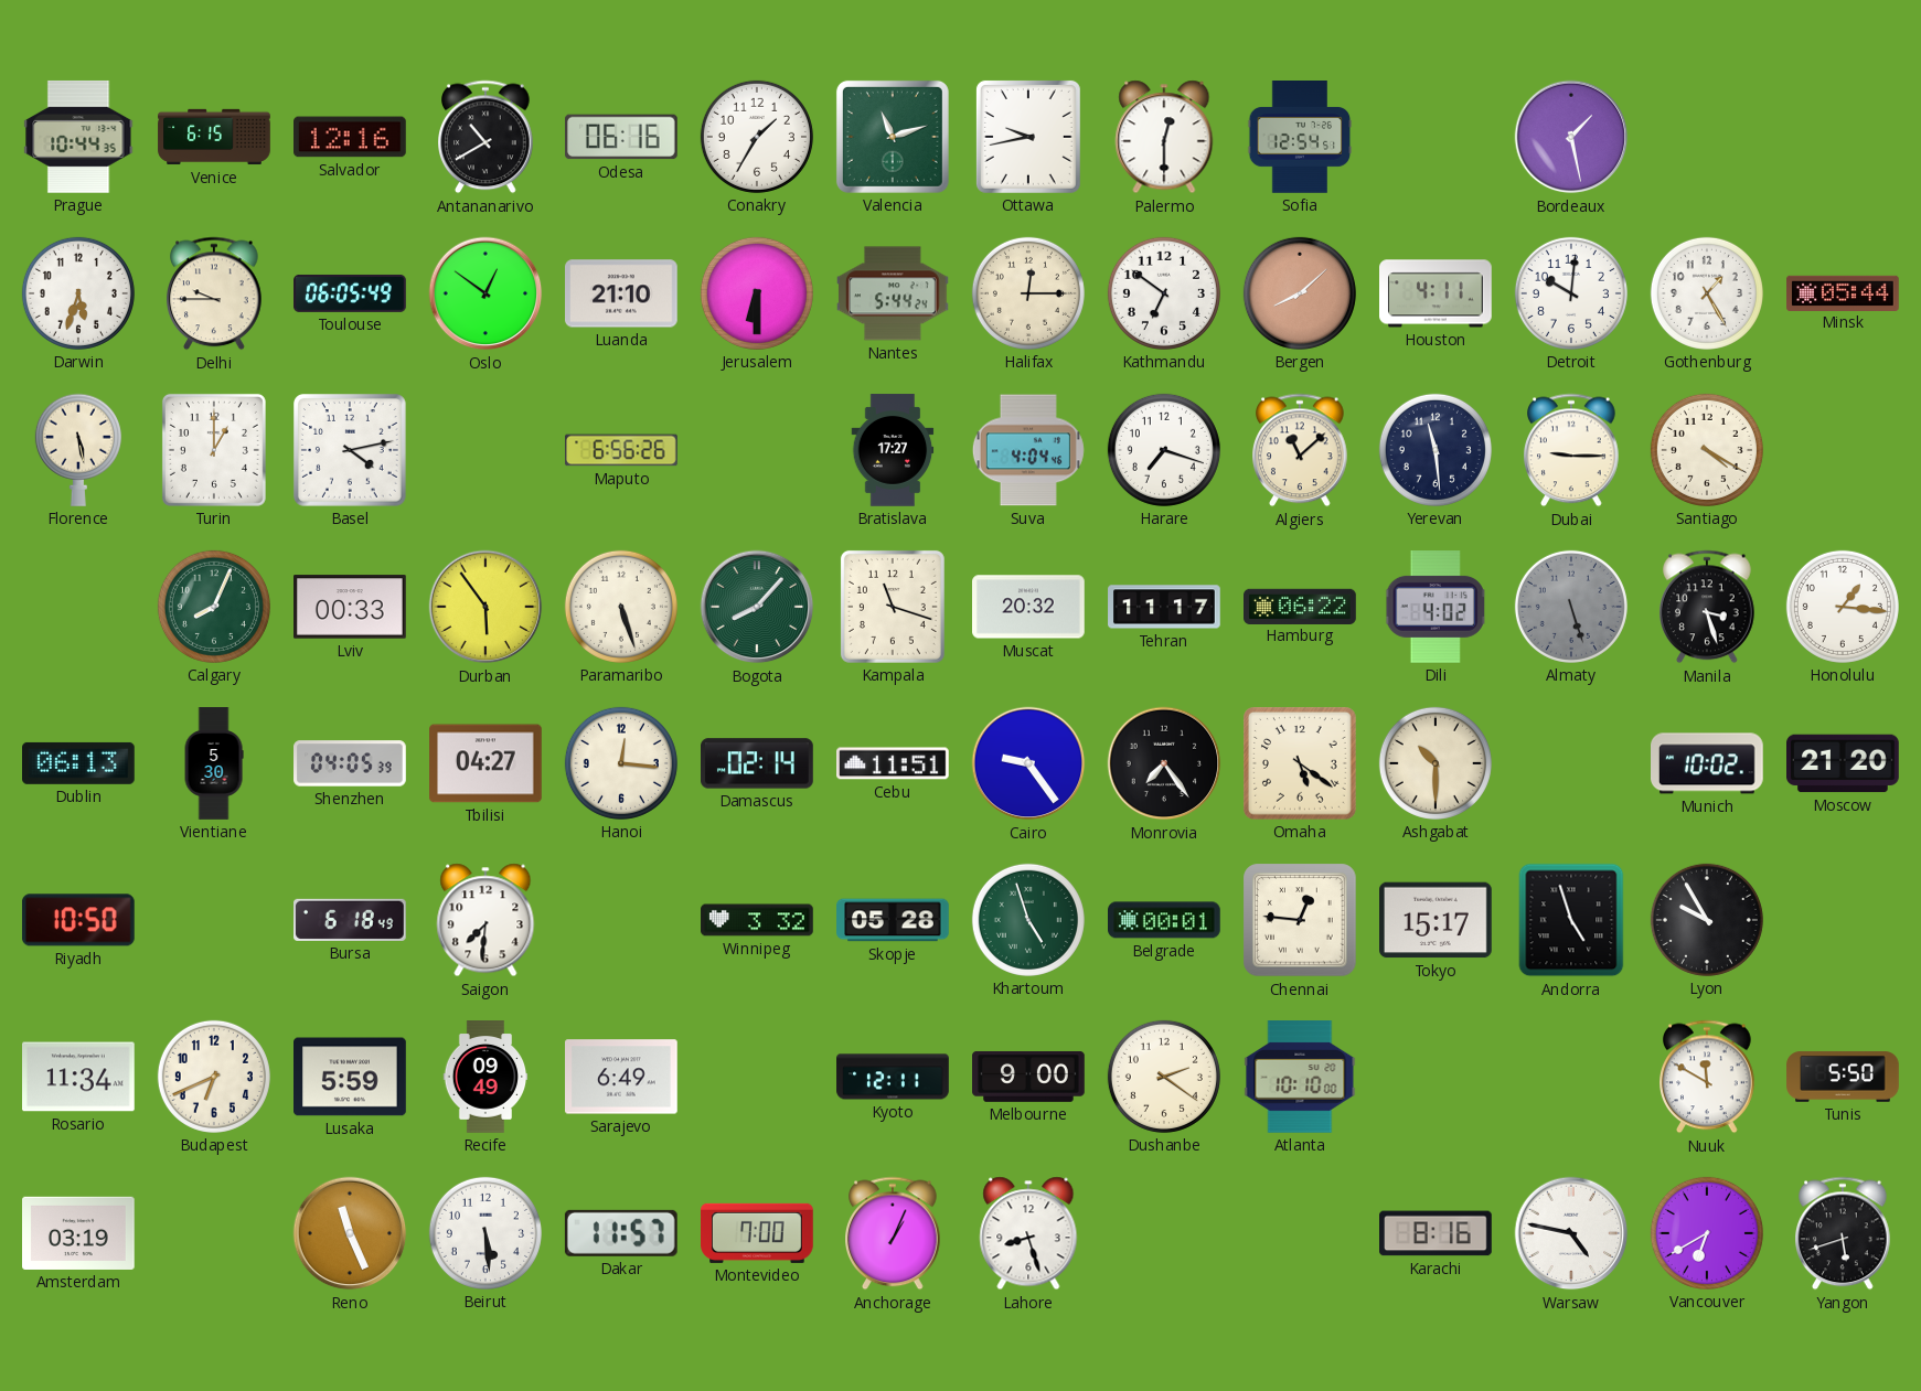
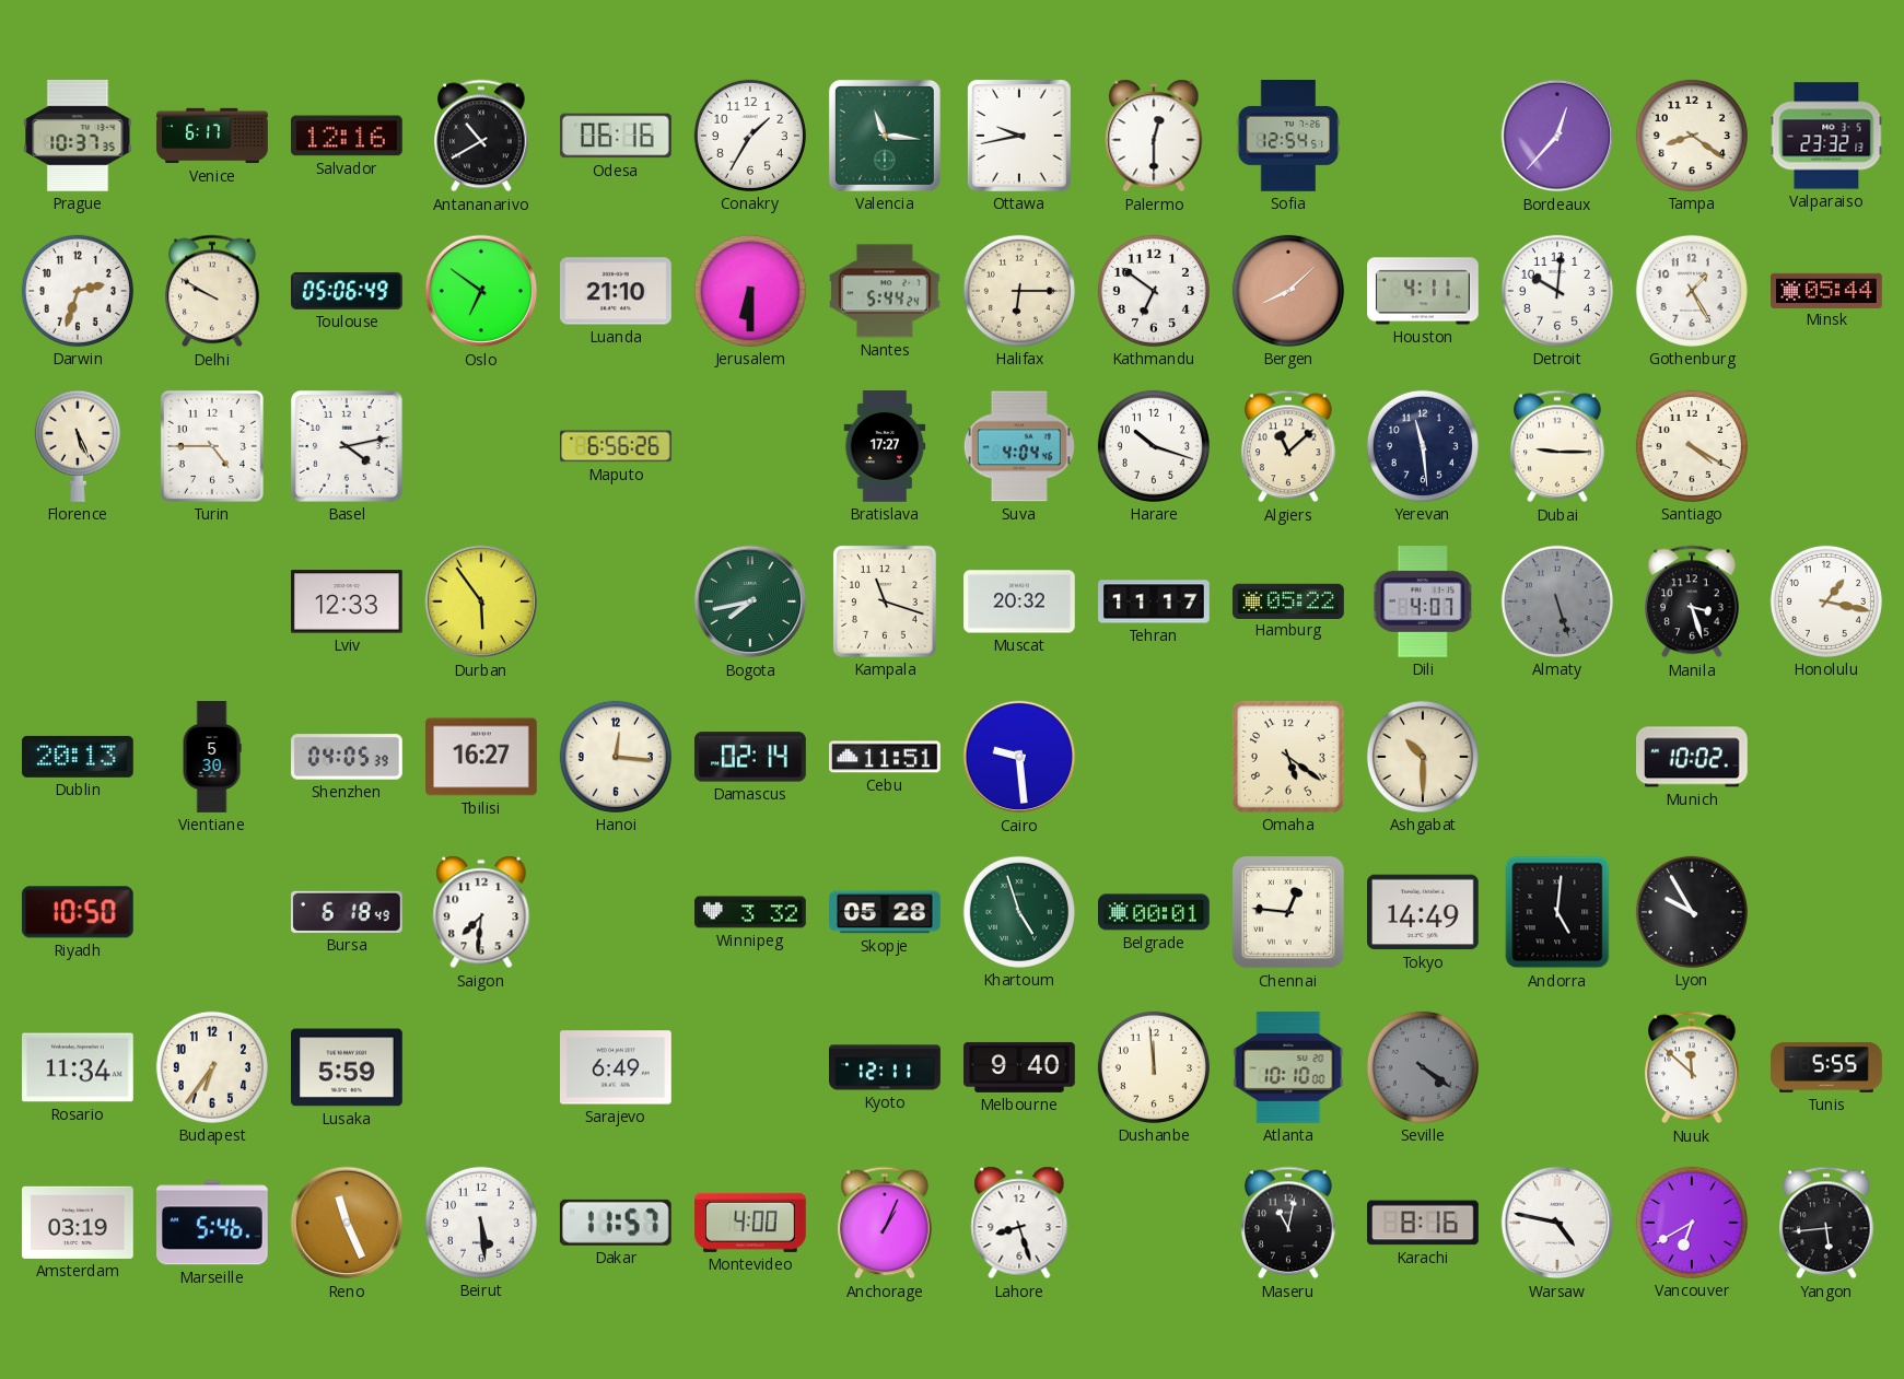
Prague: 10:44 -> 10:37 (78, 136)
Venice: 6:15 -> 6:17 (212, 136)
Valencia: 11:12 -> 11:16 (885, 136)
Bordeaux: 1:28 -> 12:37 (1557, 136)
Tampa: none -> 8:21 (1692, 136)
Valparaiso: none -> 23:32 (1826, 136)
Darwin: 5:33 -> 2:33 (78, 291)
Delhi: 9:45 -> 9:50 (213, 291)
Toulouse: 06:05 -> 05:06 (347, 291)
Oslo: 12:51 -> 6:51 (481, 291)
Halifax: 12:15 -> 6:15 (1019, 291)
Florence: 5:28 -> 5:26 (78, 446)
Turin: 1:00 -> 4:45 (212, 446)
Harare: 7:18 -> 10:18 (1154, 446)
Calgary: 8:04 -> none (214, 607)
Lviv: 00:33 -> 12:33 (348, 601)
Paramaribo: 5:27 -> none (621, 607)
Bogota: 8:07 -> 7:43 (750, 601)
Hamburg: 06:22 -> 05:22 (1289, 600)
Dili: 4:02 -> 4:07 (1423, 603)
Honolulu: 1:16 -> 1:17 (1826, 601)
Dublin: 06:13 -> 20:13 (79, 757)
Tbilisi: 04:27 -> 16:27 (482, 757)
Cairo: 9:24 -> 9:29 (1019, 757)
Monrovia: 7:24 -> none (1164, 763)
Moscow: 21:20 -> none (1844, 763)
Tokyo: 15:17 -> 14:49 (1424, 912)
Andorra: 4:57 -> 5:01 (1557, 912)
Budapest: 6:41 -> 6:36 (212, 1067)
Recife: 09:49 -> none (485, 1077)
Melbourne: 9:00 -> 9:40 (1019, 1067)
Dushanbe: 2:21 -> 11:59 (1154, 1067)
Seville: none -> 4:21 (1423, 1067)
Nuuk: 11:50 -> 11:52 (1693, 1067)
Tunis: 5:50 -> 5:55 (1826, 1067)
Marseille: none -> 5:46 (213, 1223)
Montevideo: 7:00 -> 4:00 (751, 1223)
Maseru: none -> 11:02 (1289, 1223)
Yangon: 5:42 -> 5:44 (1827, 1223)
